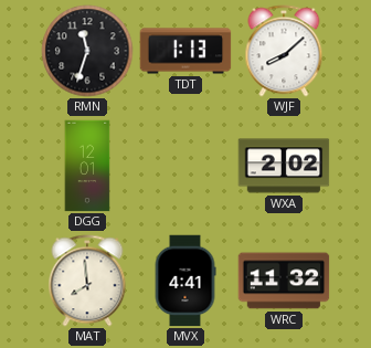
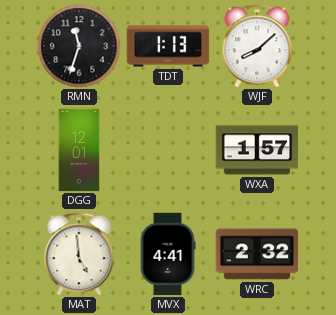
WXA: 2:02 -> 1:57 (257, 150)
MAT: 7:59 -> 4:59 (79, 254)
WRC: 11:32 -> 2:32 (257, 254)
